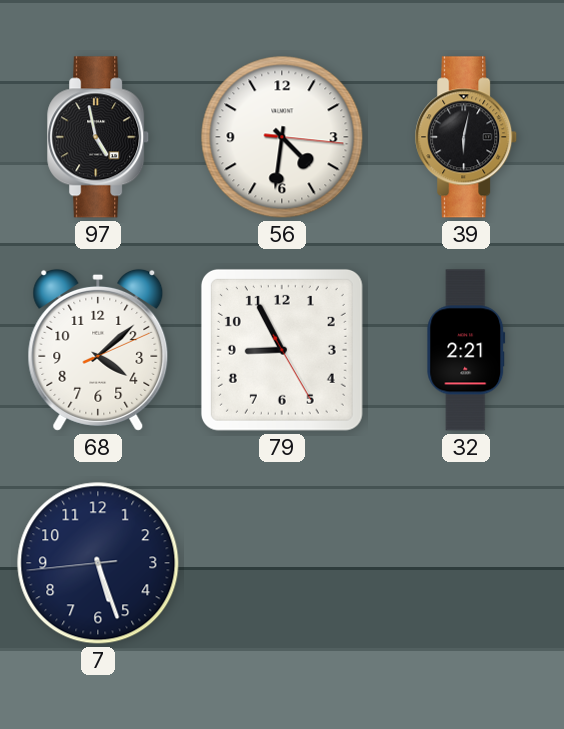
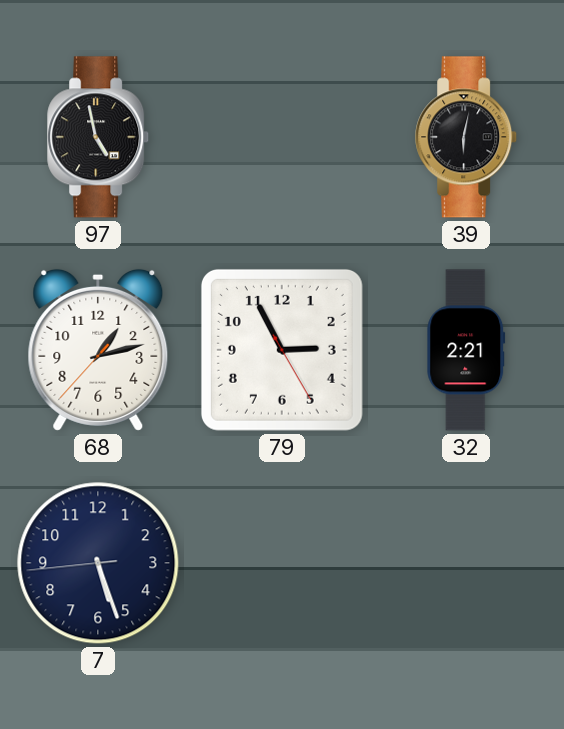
56: 4:31 -> none (282, 137)
68: 4:08 -> 1:12 (98, 350)
79: 8:55 -> 2:55 (282, 350)
